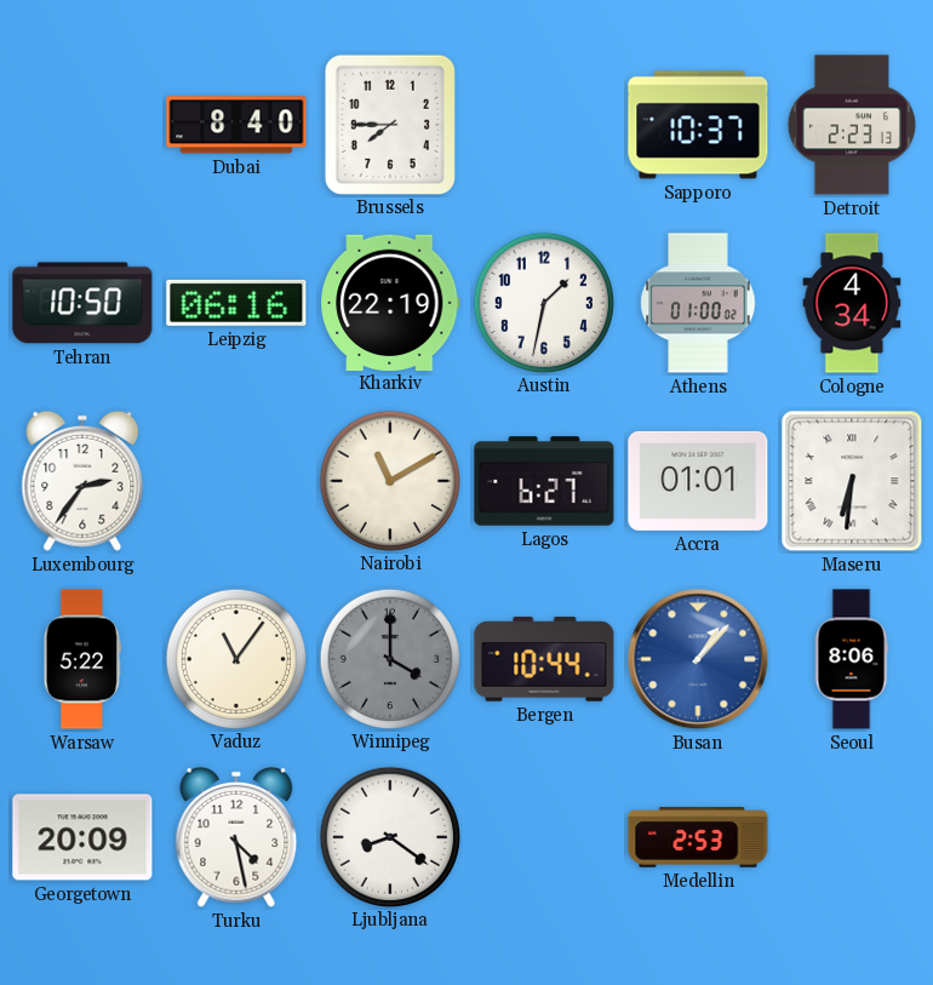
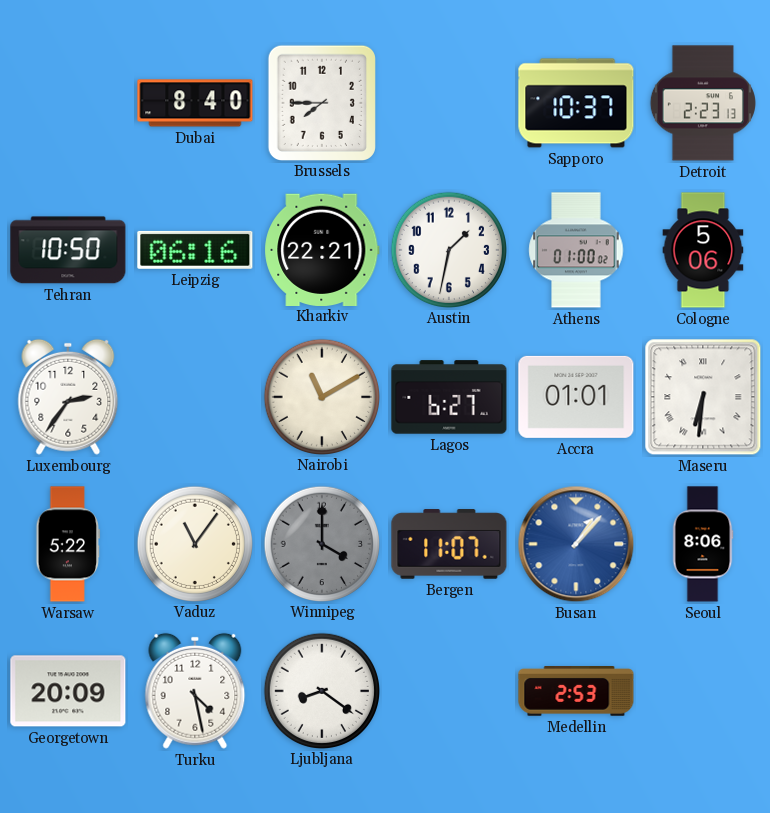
Kharkiv: 22:19 -> 22:21 (322, 249)
Cologne: 4:34 -> 5:06 (703, 250)
Bergen: 10:44 -> 11:07 (449, 544)
